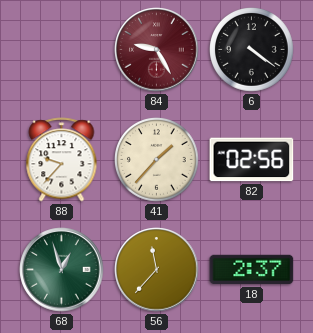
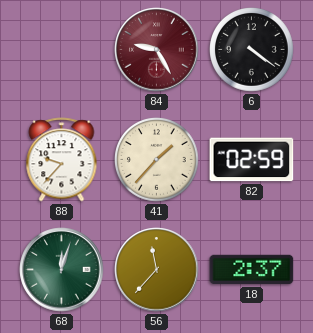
82: 02:56 -> 02:59 (252, 160)
68: 12:57 -> 12:03 (62, 270)
